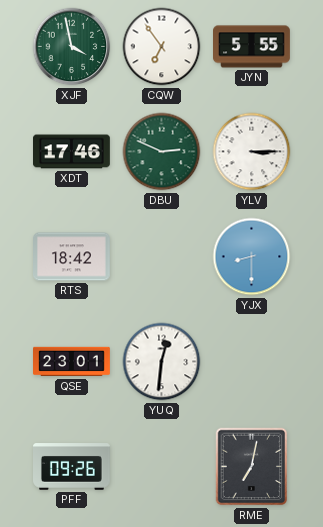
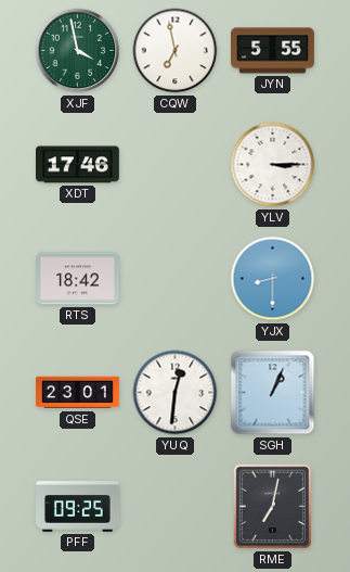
CQW: 6:54 -> 6:58 (176, 51)
DBU: 2:49 -> none (162, 152)
SGH: none -> 1:04 (273, 393)
PFF: 09:26 -> 09:25 (78, 507)
